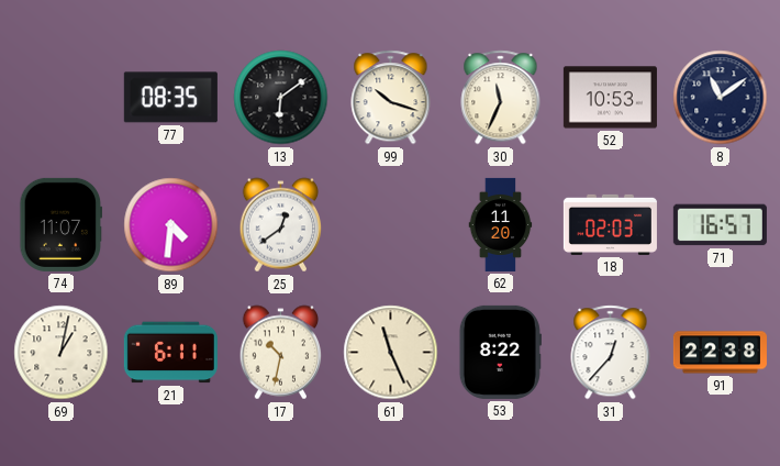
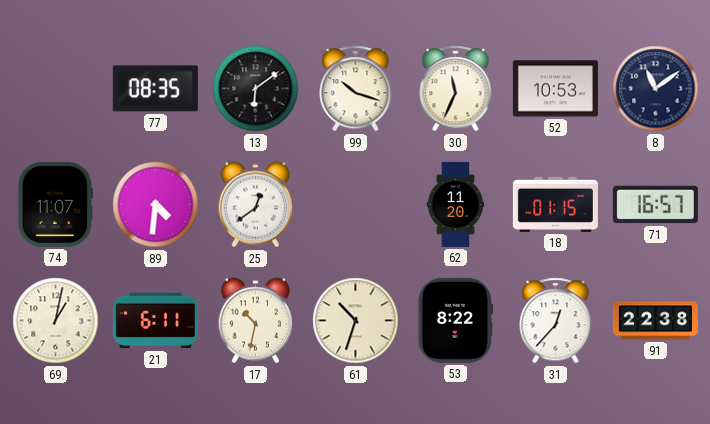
18: 02:03 -> 01:15 (555, 204)
61: 11:26 -> 10:33 (356, 321)
